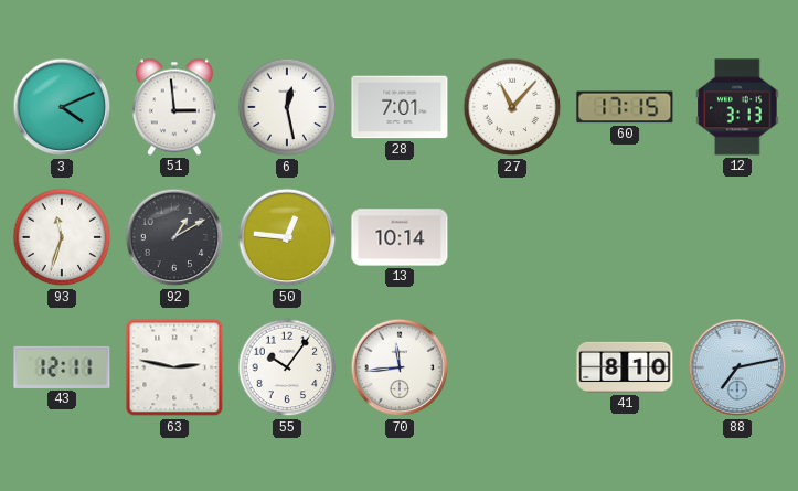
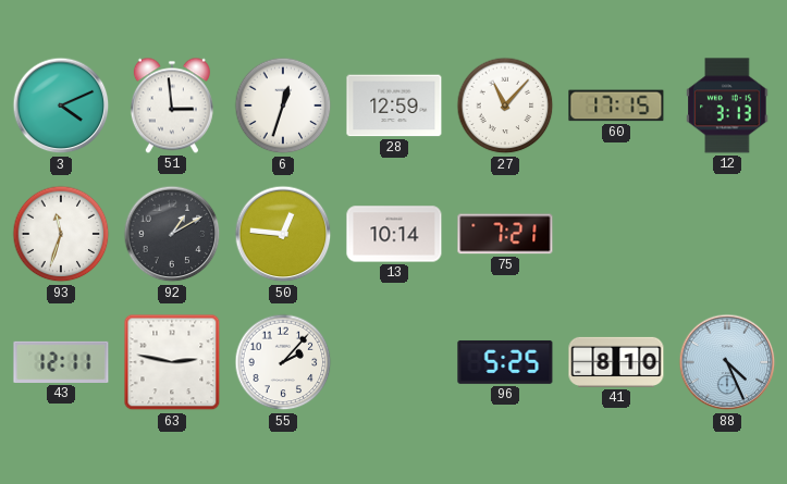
6: 12:28 -> 12:33 (283, 106)
28: 7:01 -> 12:59 (394, 106)
75: none -> 7:21 (505, 234)
55: 10:06 -> 2:07 (283, 362)
70: 11:44 -> none (400, 367)
96: none -> 5:25 (505, 362)
88: 7:13 -> 4:26 (727, 362)
